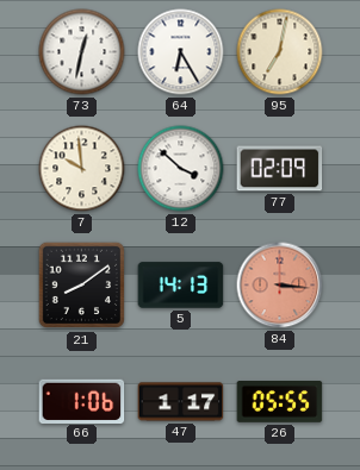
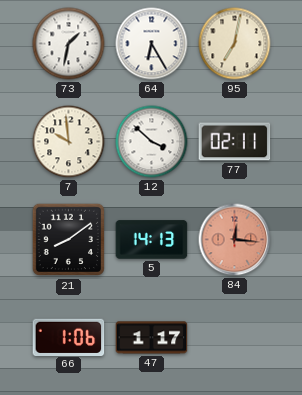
73: 12:32 -> 1:32 (69, 44)
77: 02:09 -> 02:11 (235, 142)
84: 3:16 -> 12:16 (235, 240)
26: 05:55 -> none (280, 402)
